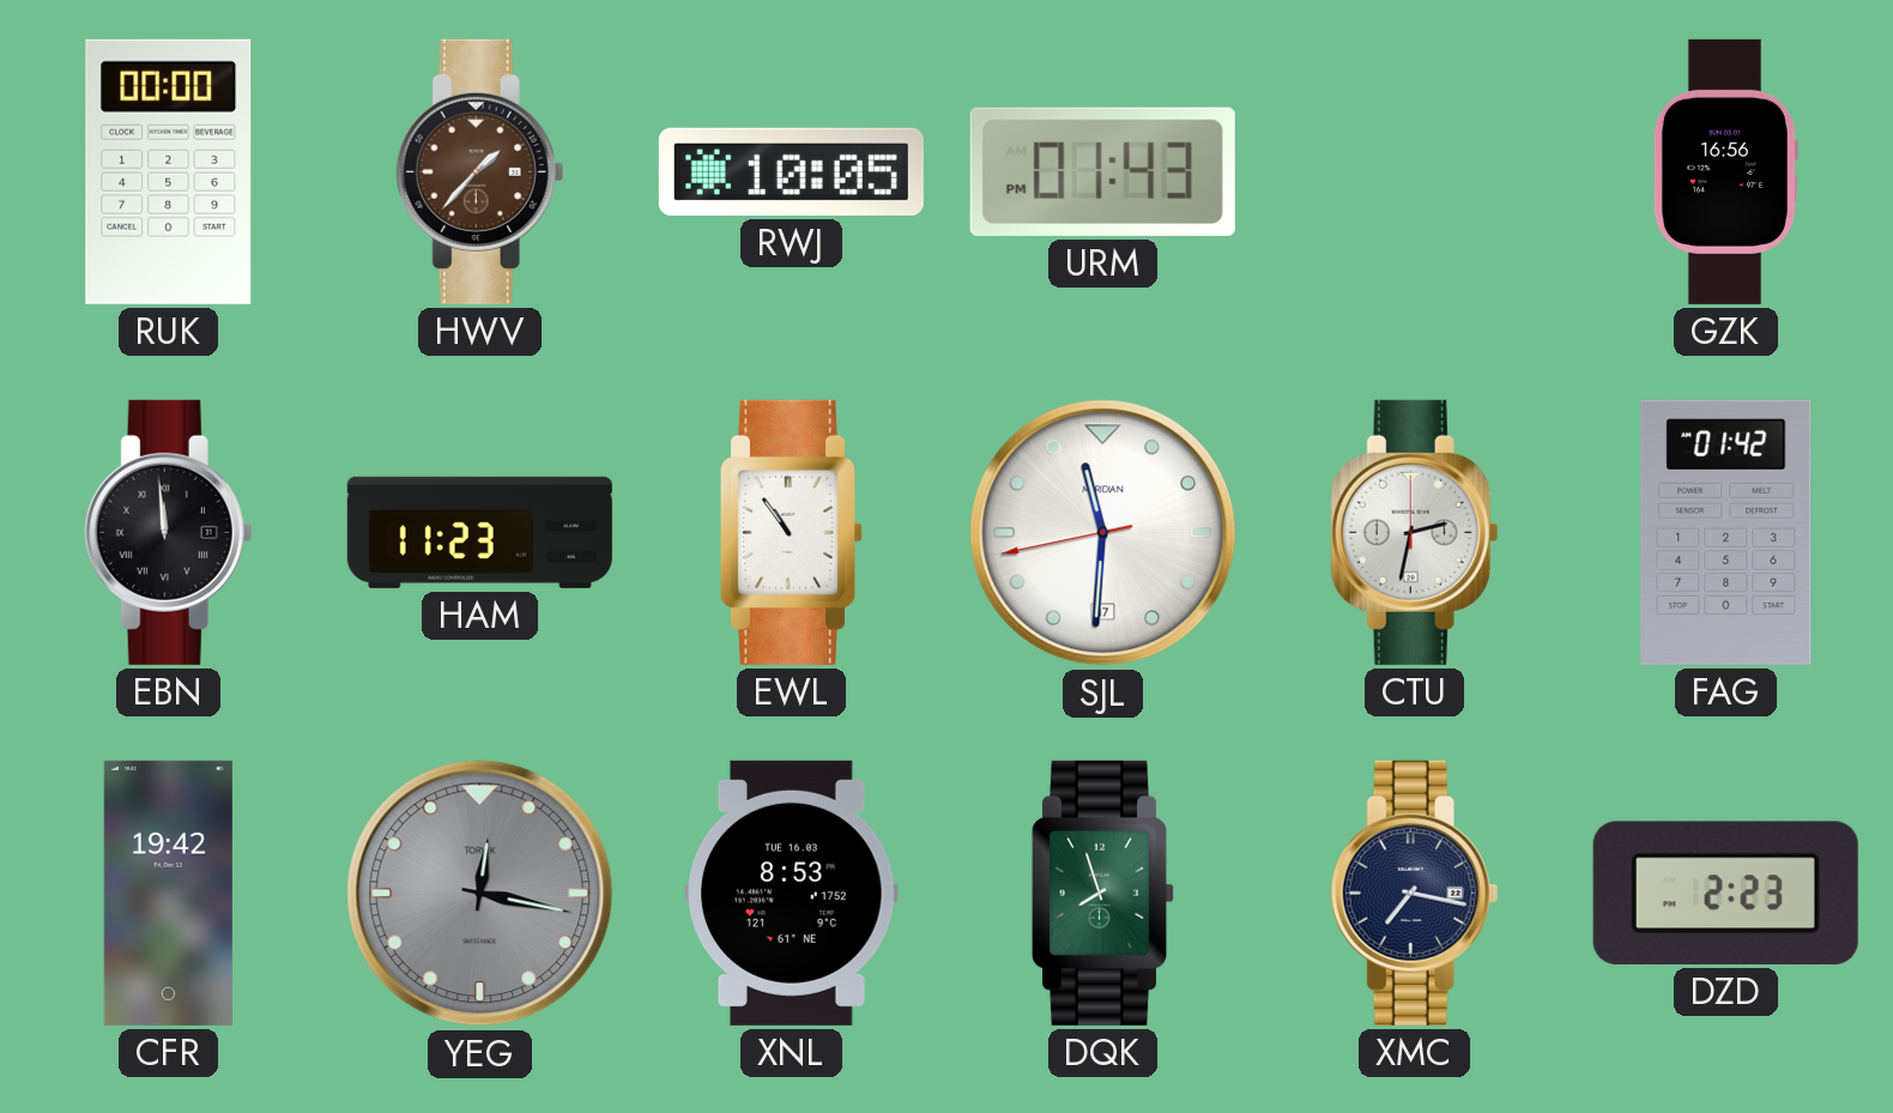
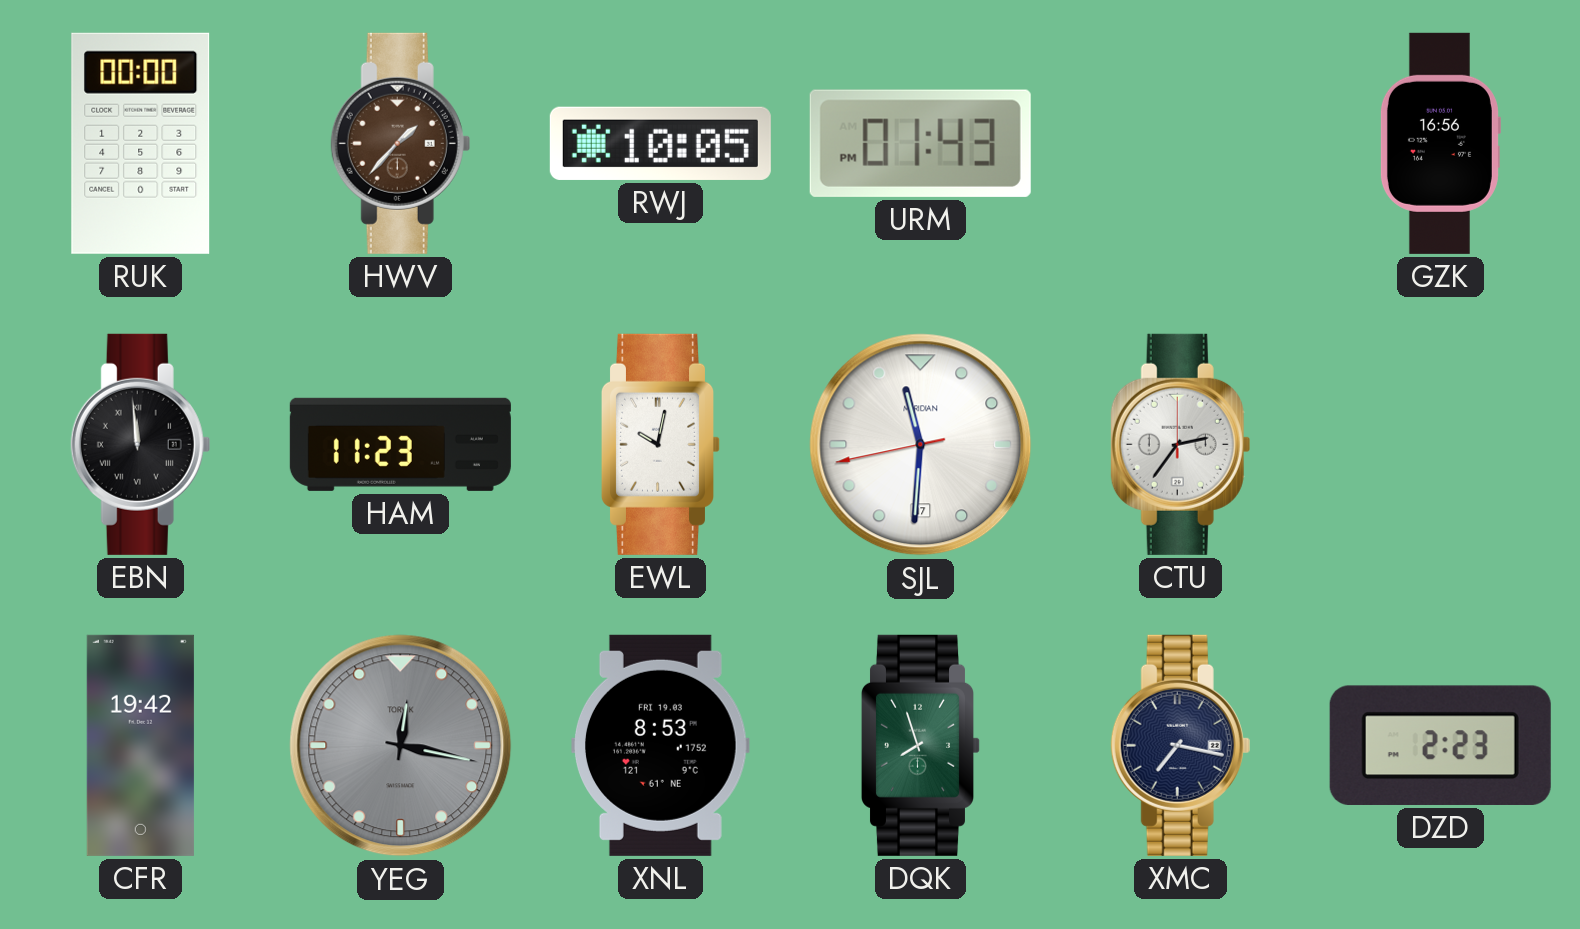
EWL: 10:54 -> 10:02 (660, 444)
CTU: 2:32 -> 2:36 (1181, 444)
FAG: 01:42 -> none (1726, 532)
XNL date: TUE 16.03 -> FRI 19.03 (661, 745)
